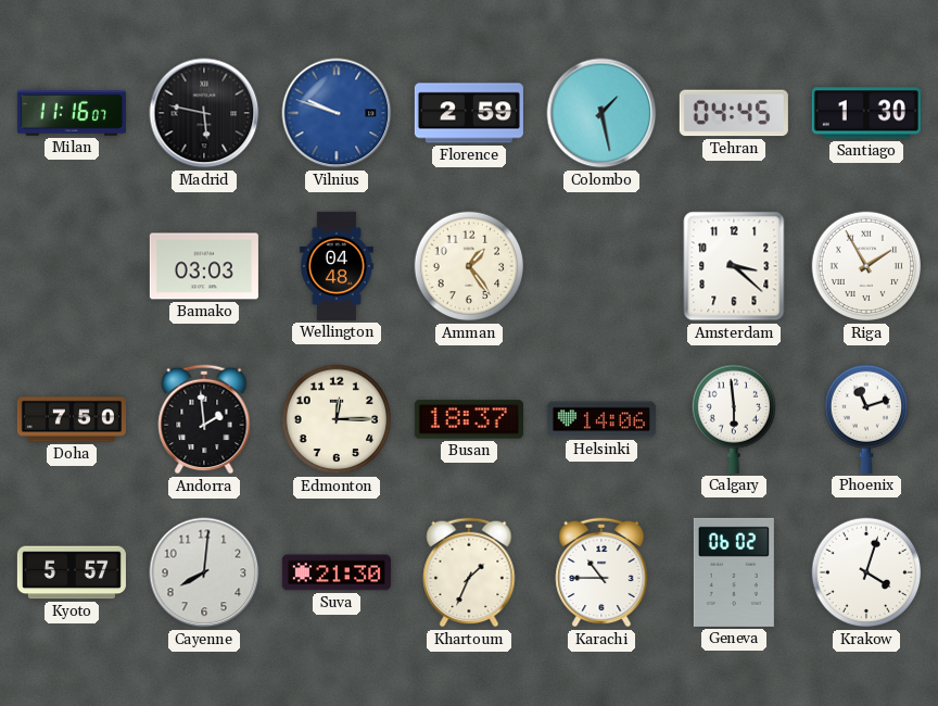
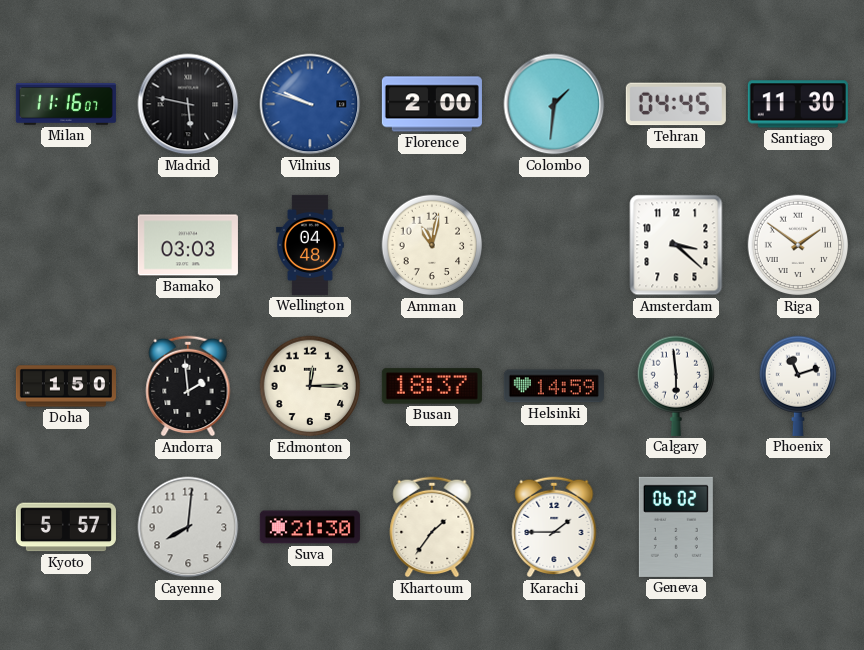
Florence: 2:59 -> 2:00 (432, 104)
Colombo: 1:28 -> 1:31 (554, 104)
Santiago: 1:30 -> 11:30 (798, 104)
Amman: 1:24 -> 11:02 (432, 245)
Riga: 1:55 -> 1:51 (798, 245)
Doha: 7:50 -> 1:50 (66, 386)
Helsinki: 14:06 -> 14:59 (554, 386)
Khartoum: 1:34 -> 1:36 (432, 527)
Karachi: 10:45 -> 1:45 (554, 527)
Krakow: 4:03 -> none (866, 572)
